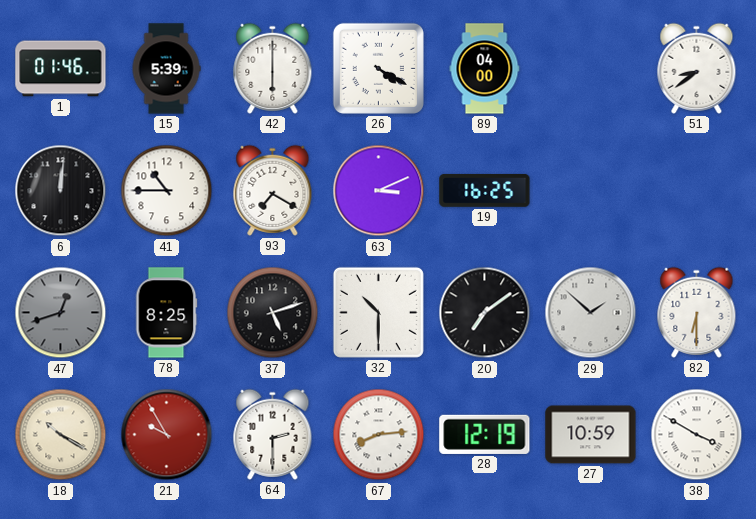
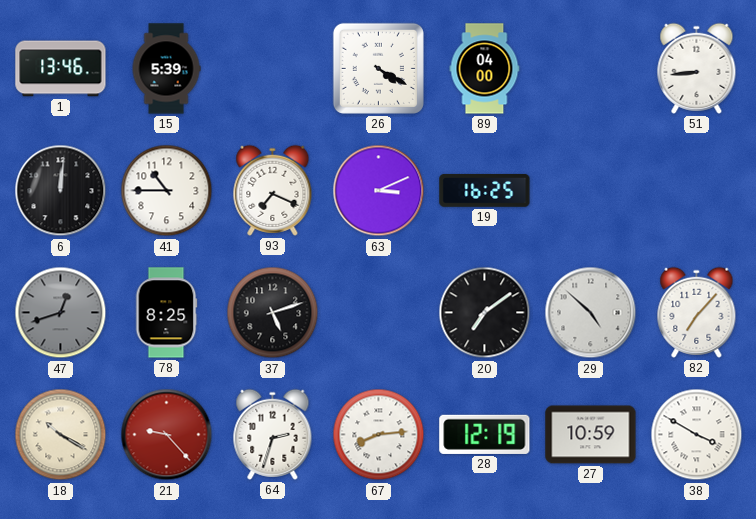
1: 01:46 -> 13:46 (61, 69)
42: 6:00 -> none (273, 68)
51: 8:39 -> 8:44 (697, 68)
93: 7:20 -> 7:19 (273, 190)
32: 10:30 -> none (378, 312)
29: 1:52 -> 4:52 (591, 313)
82: 6:30 -> 7:07 (697, 312)
21: 9:55 -> 9:23 (167, 435)
64: 2:30 -> 2:33 (273, 434)
